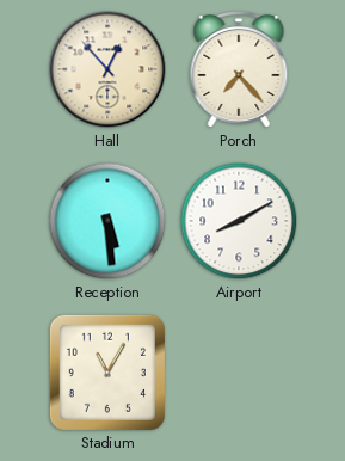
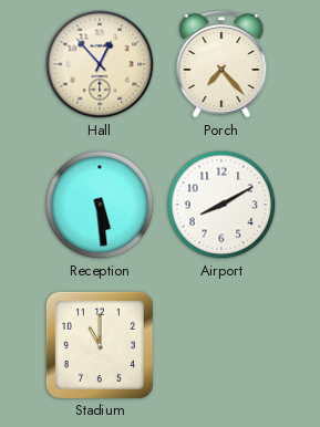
Stadium: 11:05 -> 11:00 (100, 345)
